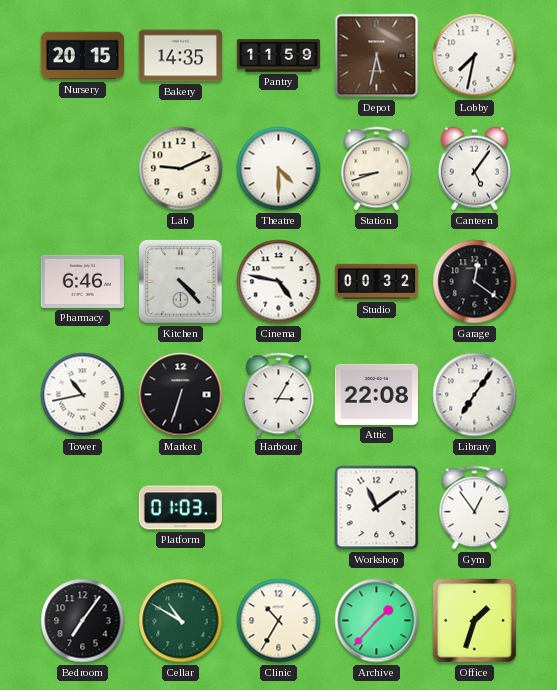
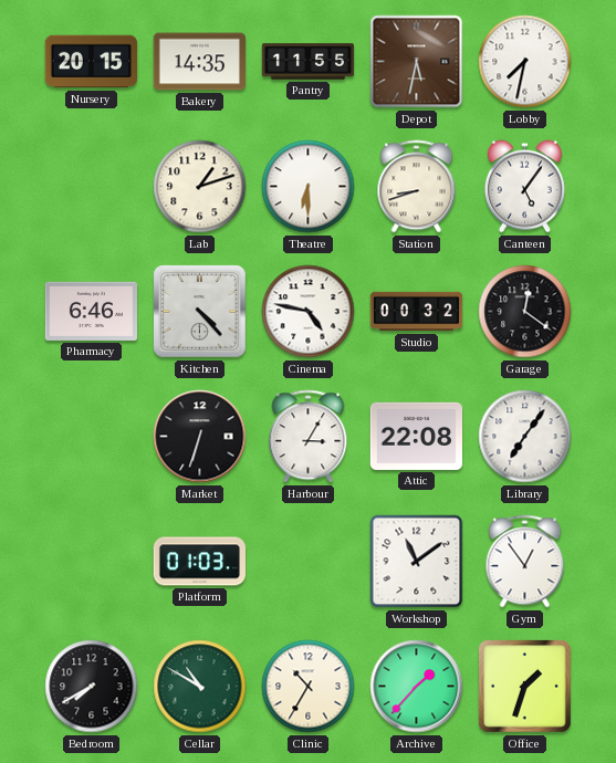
Pantry: 11:59 -> 11:55 (309, 62)
Lab: 9:11 -> 1:12 (200, 187)
Theatre: 4:30 -> 6:30 (309, 187)
Tower: 10:43 -> none (83, 395)
Bedroom: 7:06 -> 7:40 (92, 687)
